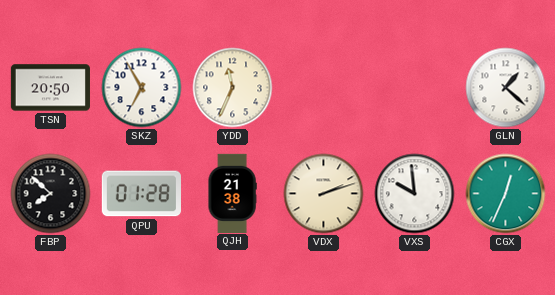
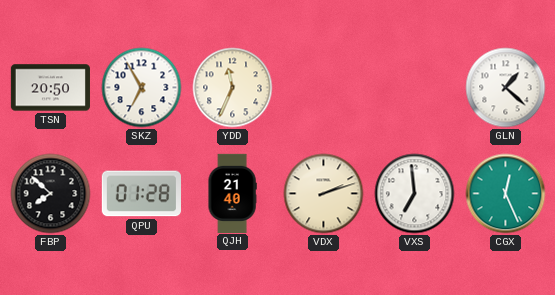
QJH: 21:38 -> 21:40 (232, 193)
VXS: 9:59 -> 6:59 (415, 194)
CGX: 12:34 -> 12:26 (506, 194)
